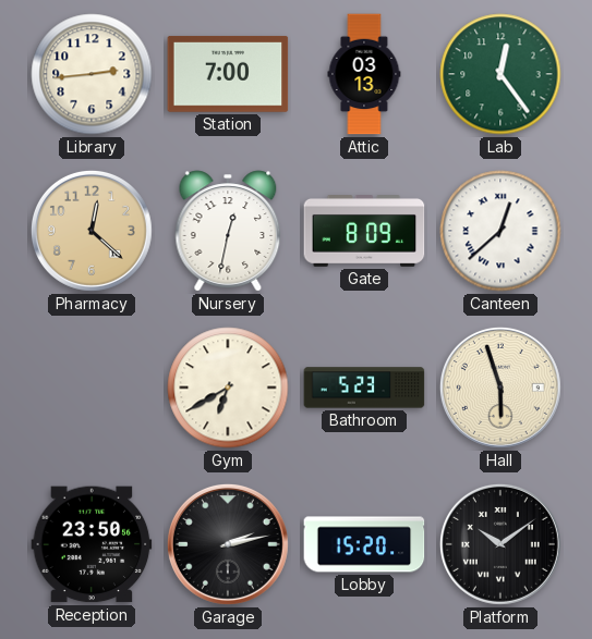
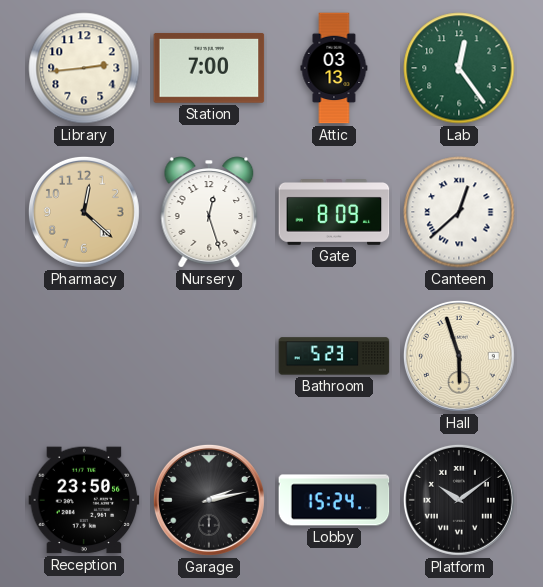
Nursery: 12:32 -> 12:27 (209, 212)
Gym: 6:40 -> none (228, 388)
Lobby: 15:20 -> 15:24 (334, 500)
